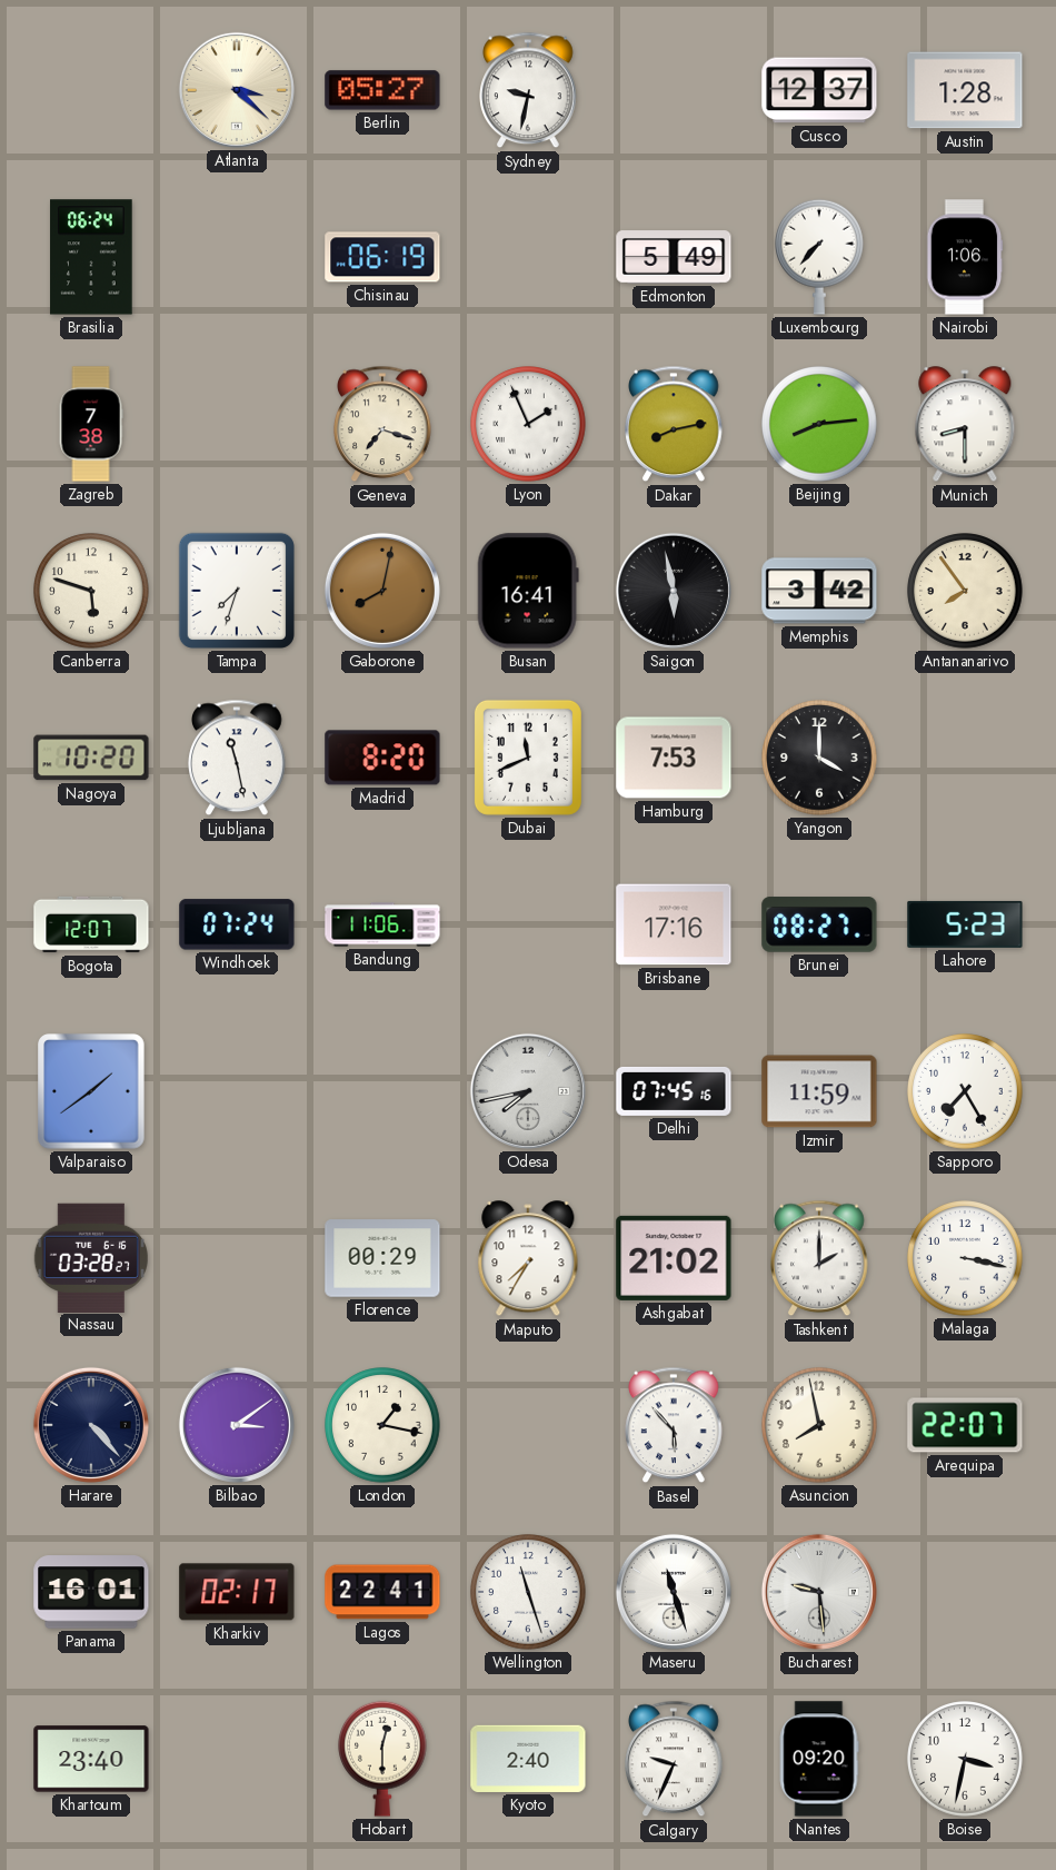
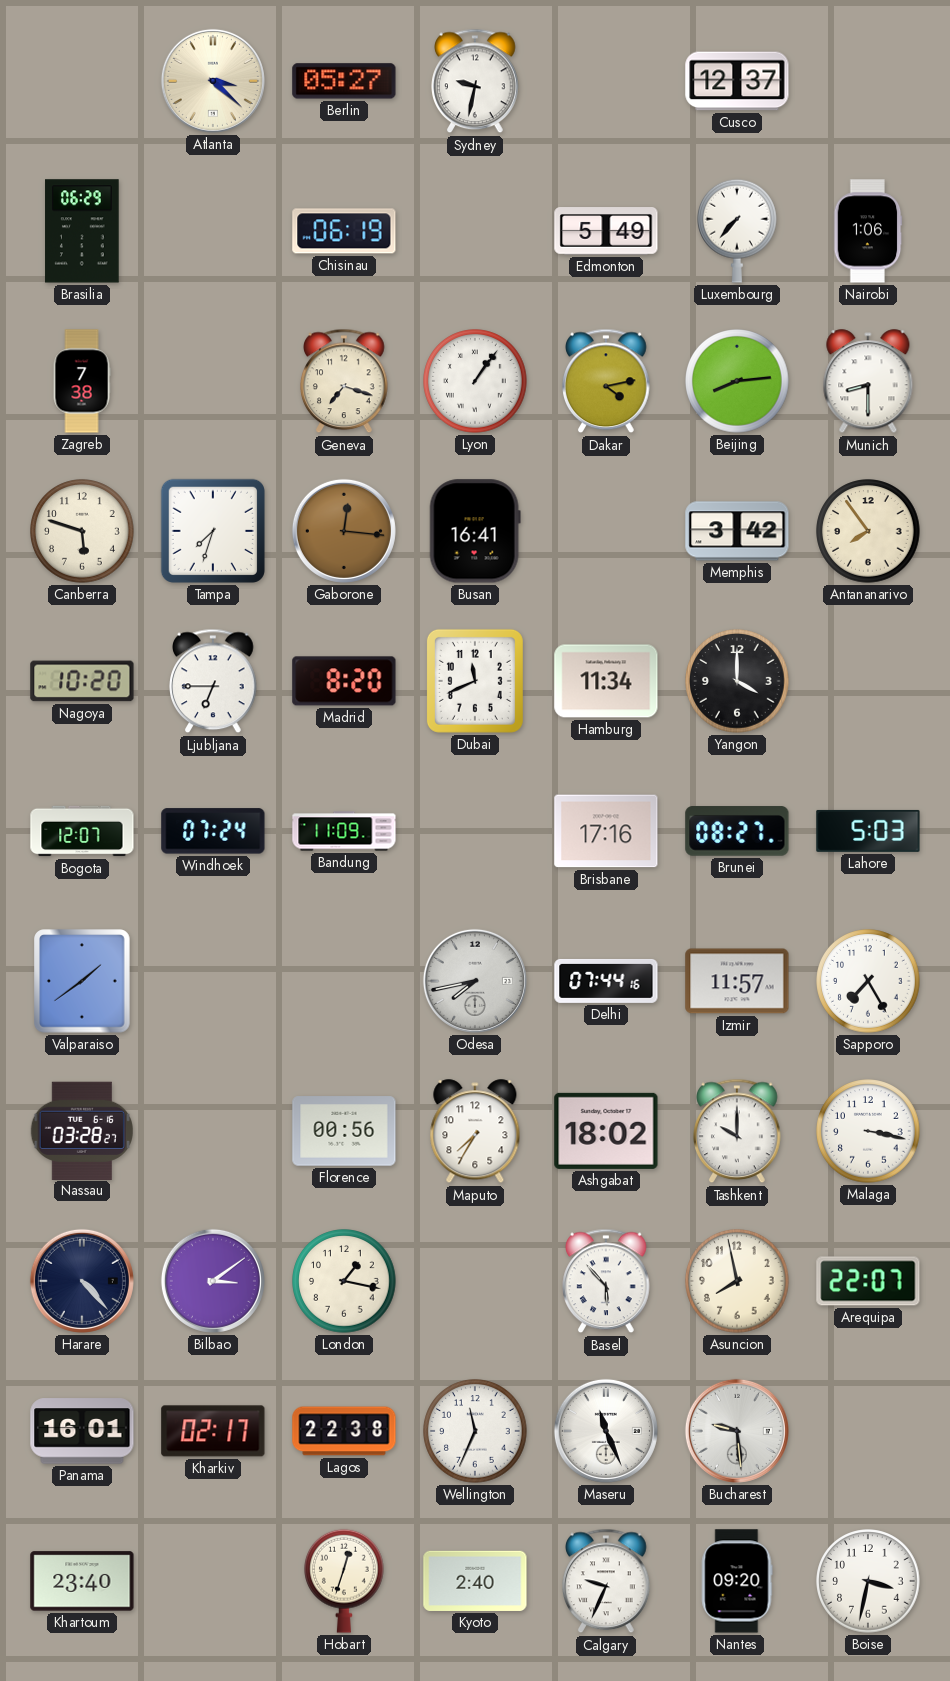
Austin: 1:28 -> none (965, 90)
Brasilia: 06:24 -> 06:29 (82, 231)
Lyon: 1:56 -> 1:06 (475, 381)
Dakar: 8:13 -> 4:13 (606, 381)
Gaborone: 8:02 -> 12:16 (344, 531)
Saigon: 5:58 -> none (674, 591)
Ljubljana: 11:28 -> 6:45 (213, 681)
Hamburg: 7:53 -> 11:34 (606, 681)
Bandung: 11:06 -> 11:09 (344, 831)
Lahore: 5:23 -> 5:03 (868, 831)
Delhi: 07:45 -> 07:44 (606, 981)
Izmir: 11:59 -> 11:57 (737, 981)
Florence: 00:29 -> 00:56 (344, 1131)
Ashgabat: 21:02 -> 18:02 (606, 1131)
Tashkent: 2:00 -> 10:00 (737, 1131)
Lagos: 22:41 -> 22:38 (344, 1431)
Wellington: 11:27 -> 11:34 (475, 1431)
Maseru: 11:27 -> 11:26 (606, 1431)
Hobart: 12:30 -> 12:33 (345, 1581)
